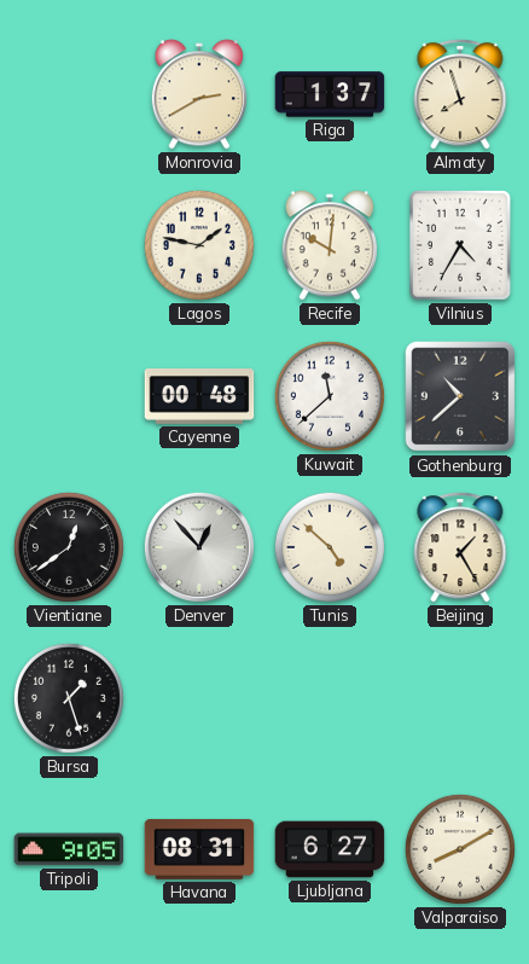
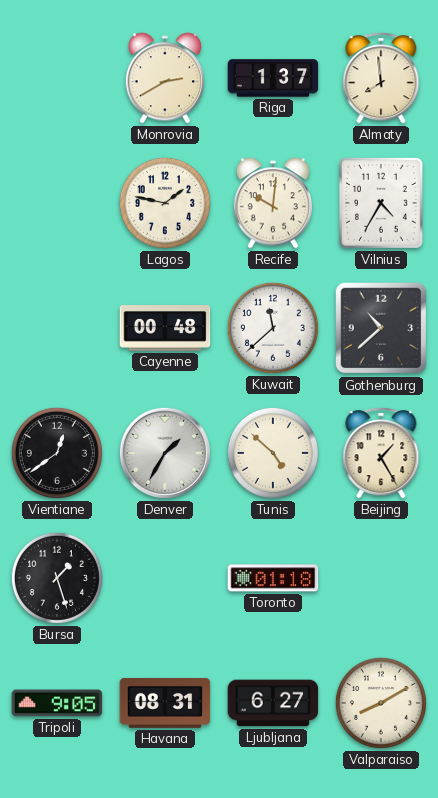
Almaty: 7:57 -> 7:59 (381, 78)
Denver: 12:53 -> 1:35 (165, 453)
Toronto: none -> 01:18 (273, 578)
